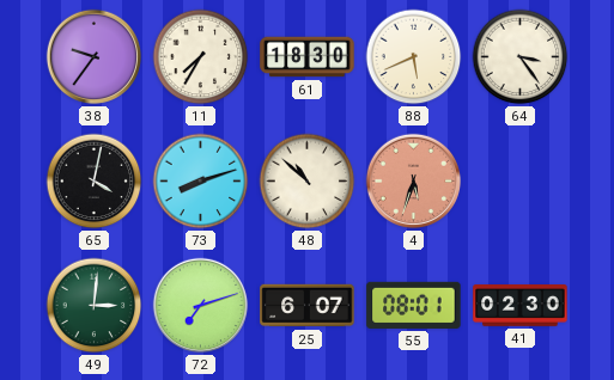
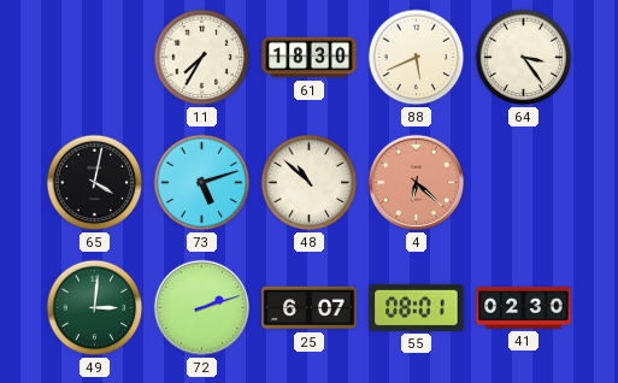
38: 9:36 -> none (95, 57)
73: 8:12 -> 5:12 (202, 183)
4: 5:33 -> 6:22 (417, 183)
72: 7:12 -> 2:12 (202, 308)
